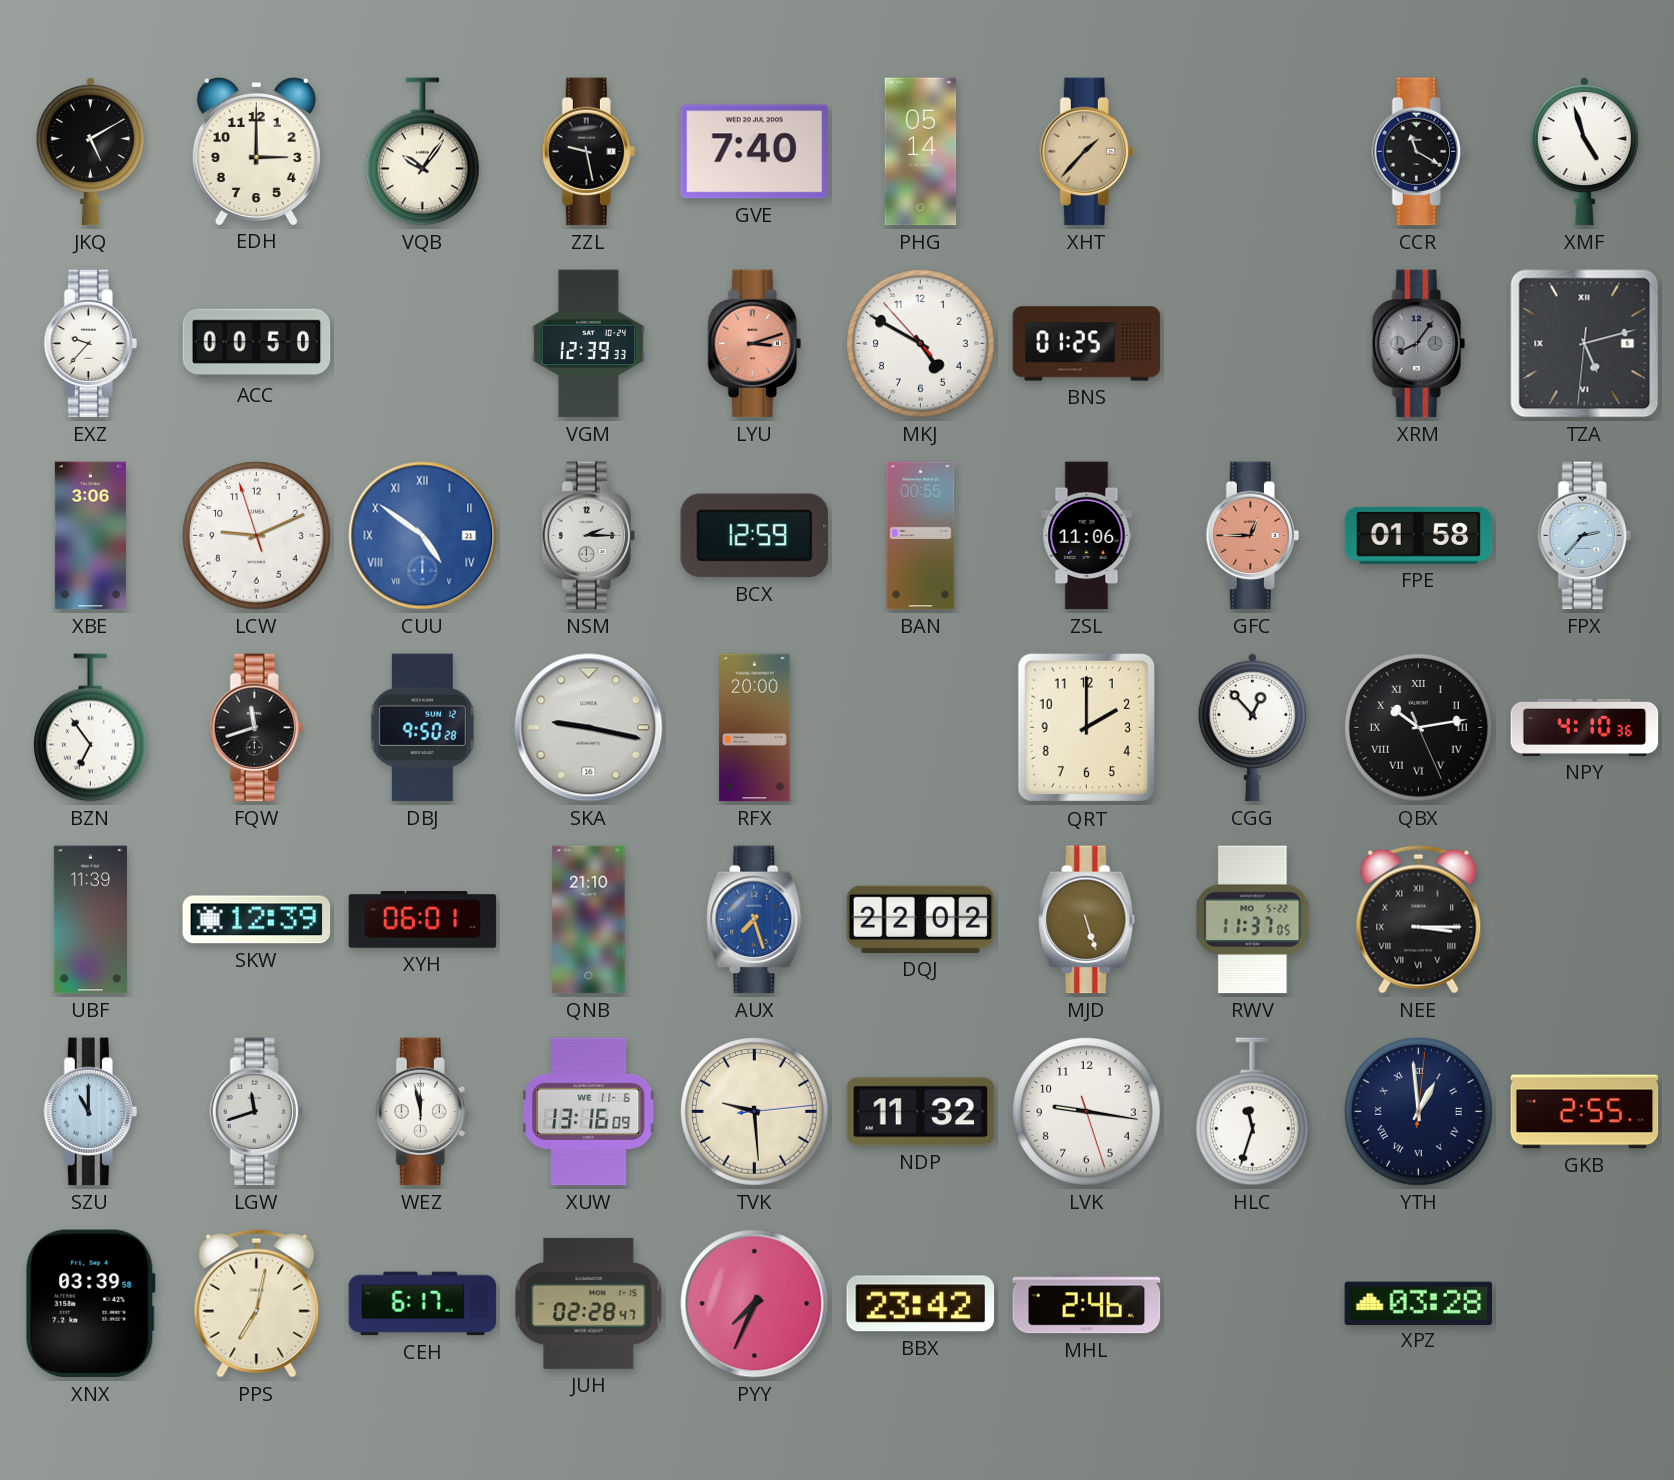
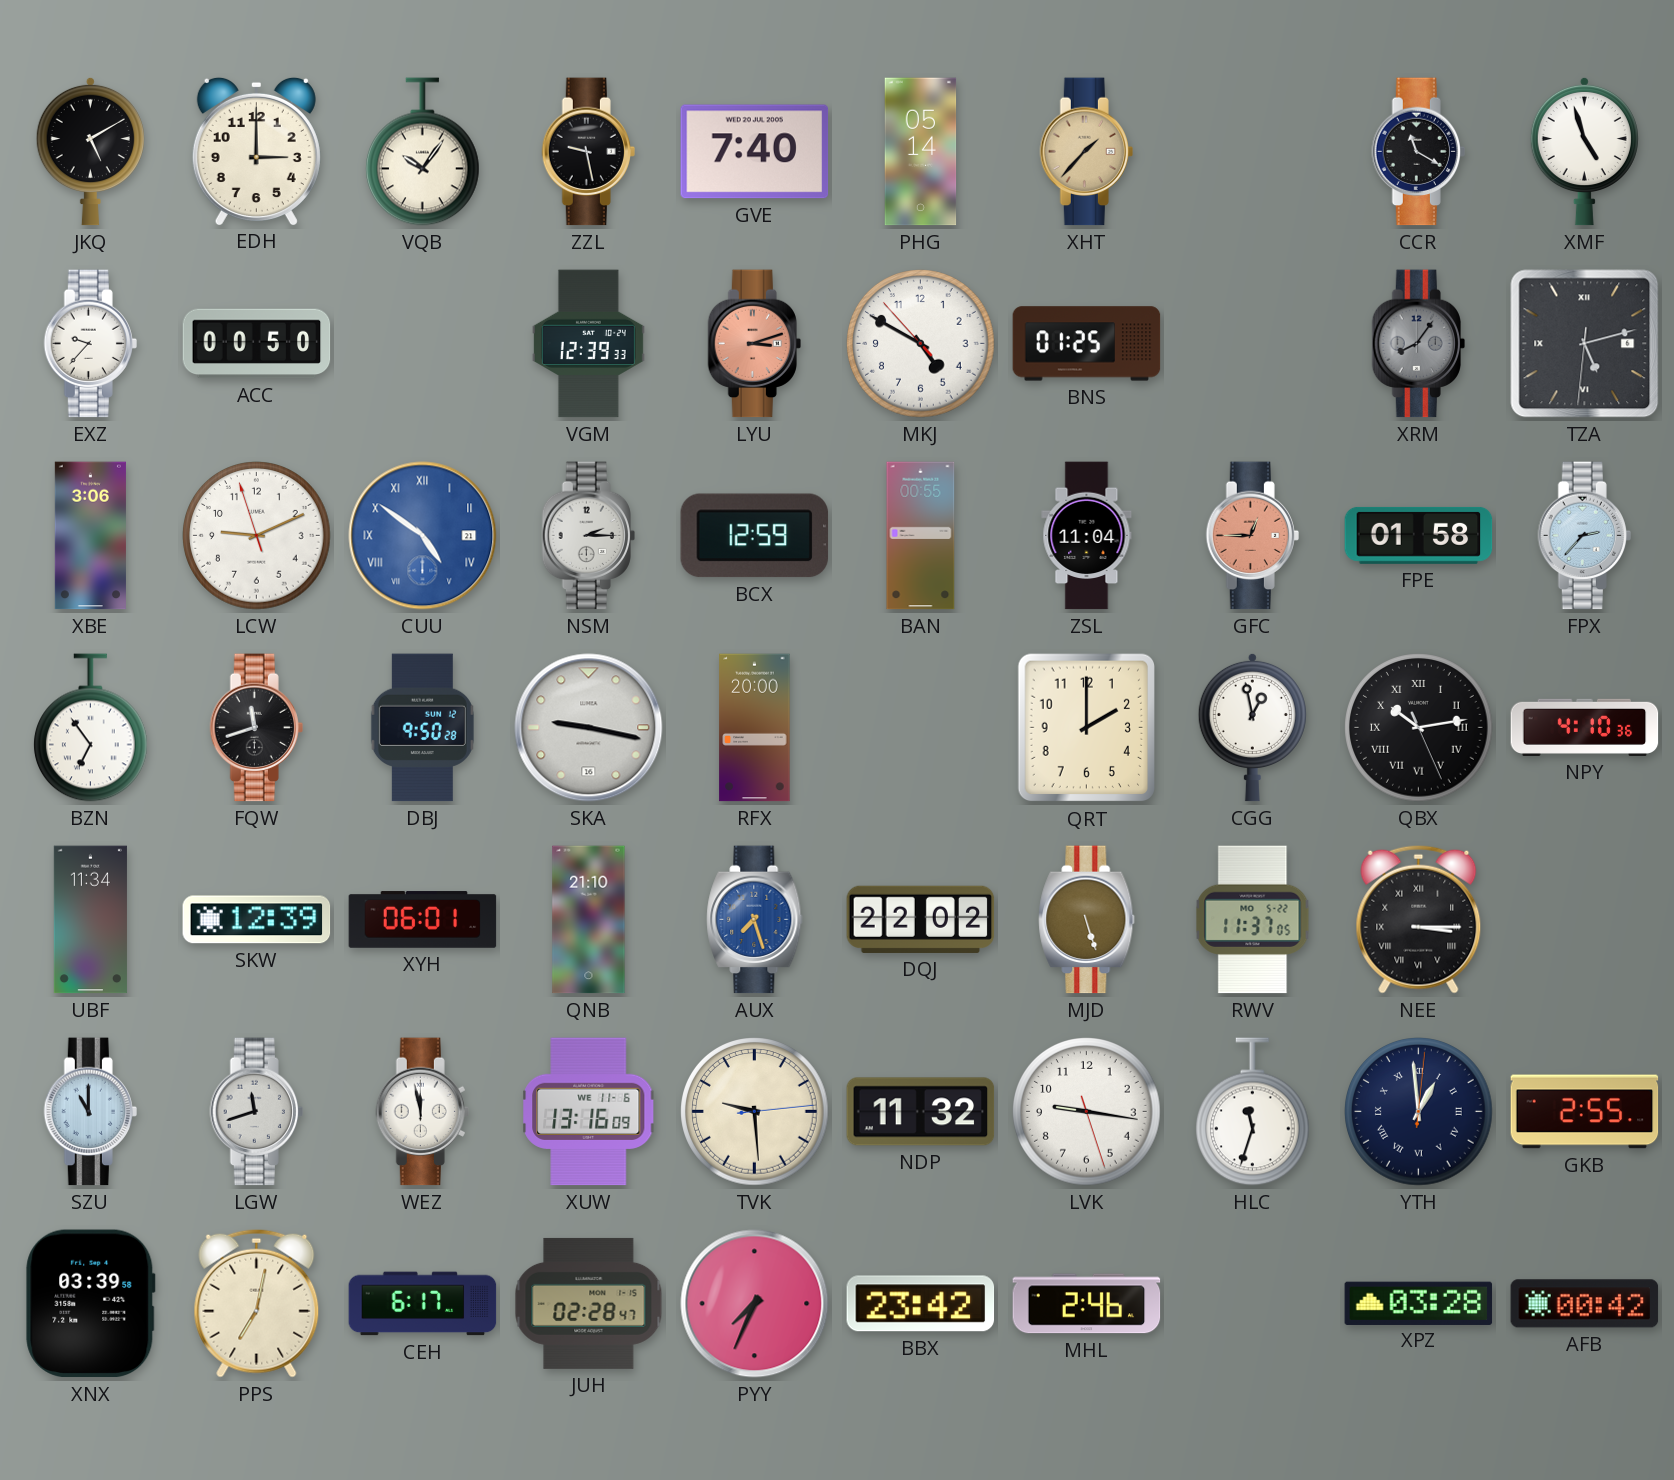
ZSL: 11:06 -> 11:04 (1087, 536)
CGG: 12:53 -> 12:58 (1252, 727)
UBF: 11:39 -> 11:34 (90, 920)
AFB: none -> 00:42 (1585, 1304)
